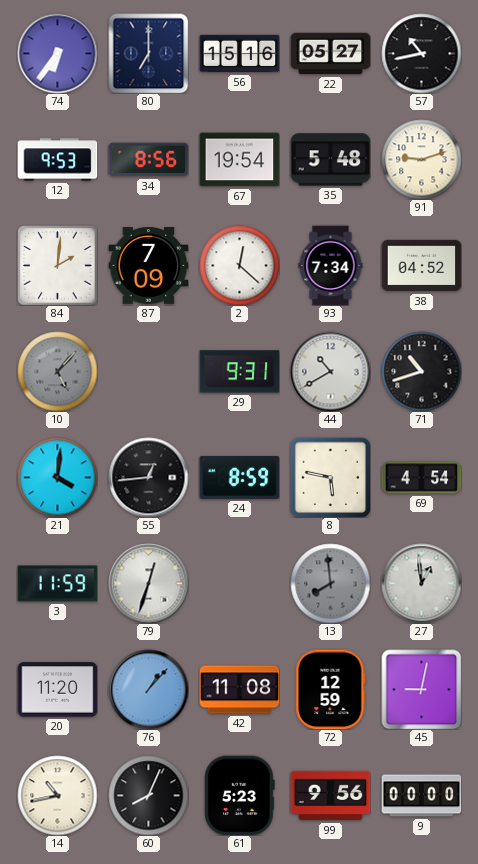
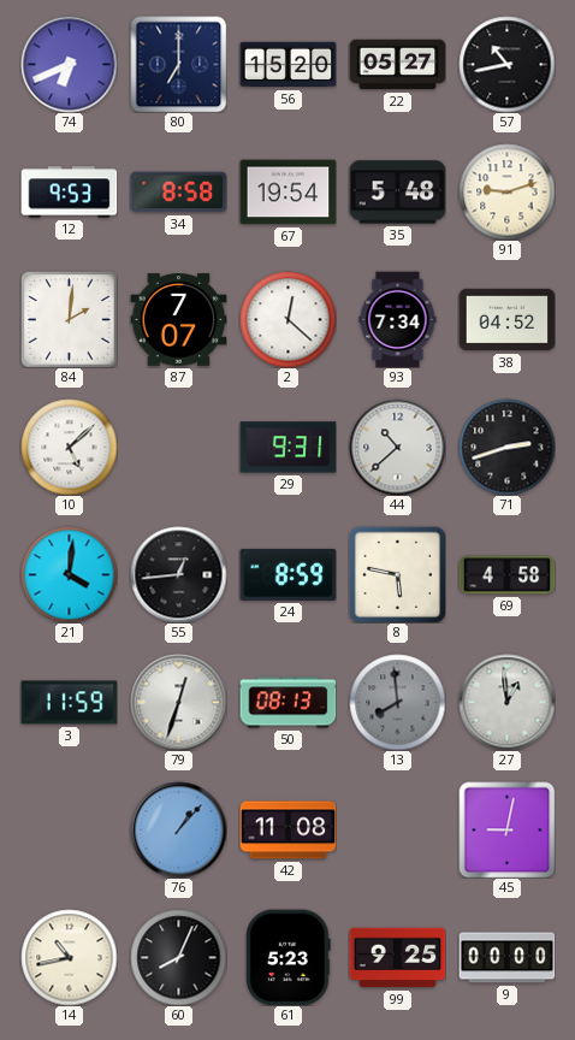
74: 6:36 -> 6:41 (69, 64)
56: 15:16 -> 15:20 (287, 65)
34: 8:56 -> 8:58 (178, 193)
87: 7:09 -> 7:07 (178, 320)
10: 5:07 -> 5:08 (69, 447)
10 dial: grey -> white (69, 447)
44: 10:40 -> 10:38 (397, 447)
71: 10:42 -> 2:42 (506, 447)
69: 4:54 -> 4:58 (506, 575)
50: none -> 08:13 (287, 703)
20: 11:20 -> none (57, 690)
72: 12:59 -> none (331, 689)
99: 9:56 -> 9:25 (397, 958)
